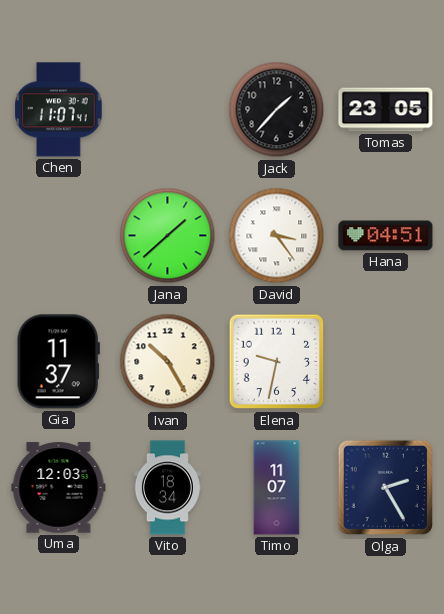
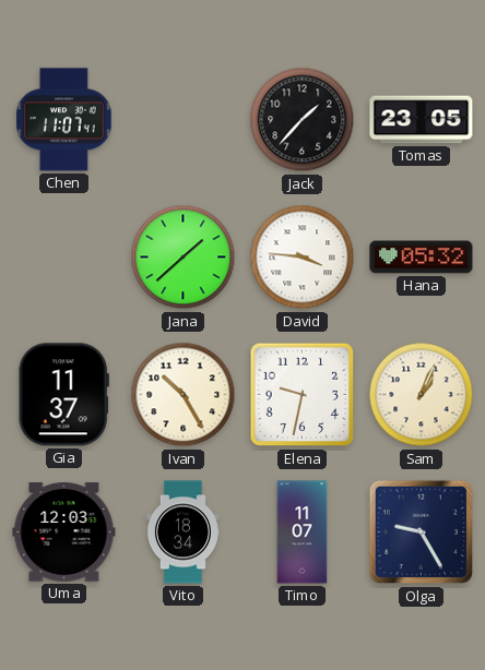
David: 3:24 -> 3:46 (303, 258)
Hana: 04:51 -> 05:32 (422, 258)
Sam: none -> 1:04 (422, 395)
Olga: 2:25 -> 9:25 (422, 533)
